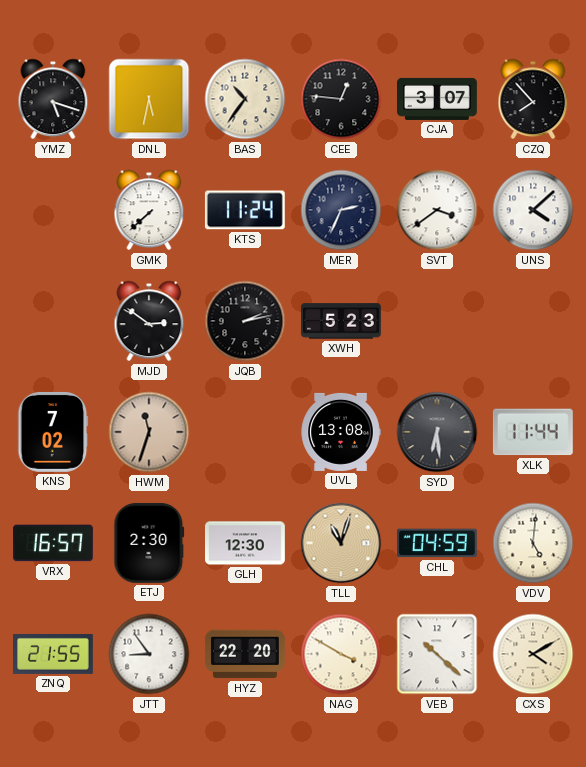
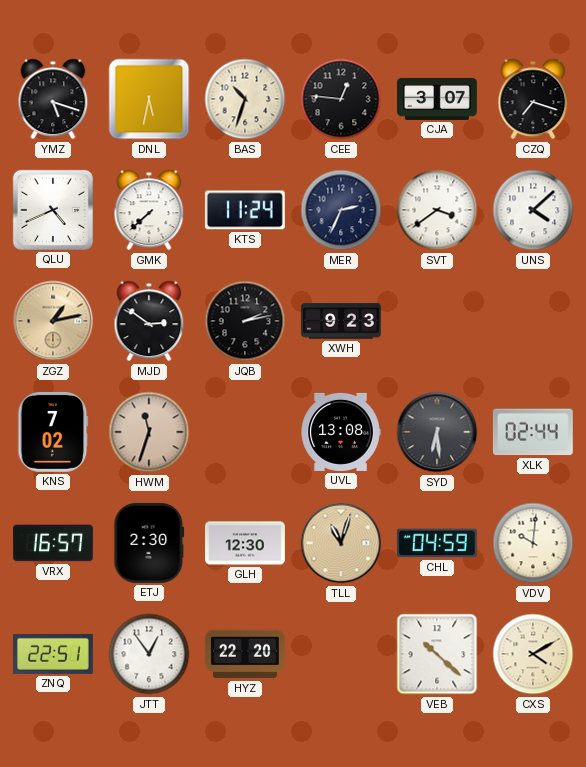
BAS: 10:36 -> 10:33 (245, 99)
CZQ: 7:53 -> 7:18 (533, 99)
QLU: none -> 4:41 (53, 210)
ZGZ: none -> 1:13 (53, 321)
XWH: 5:23 -> 9:23 (342, 321)
XLK: 11:44 -> 02:44 (533, 432)
VDV: 5:01 -> 10:01 (533, 543)
ZNQ: 21:55 -> 22:51 (54, 654)
JTT: 8:54 -> 12:54 (149, 654)
NAG: 3:50 -> none (341, 654)
